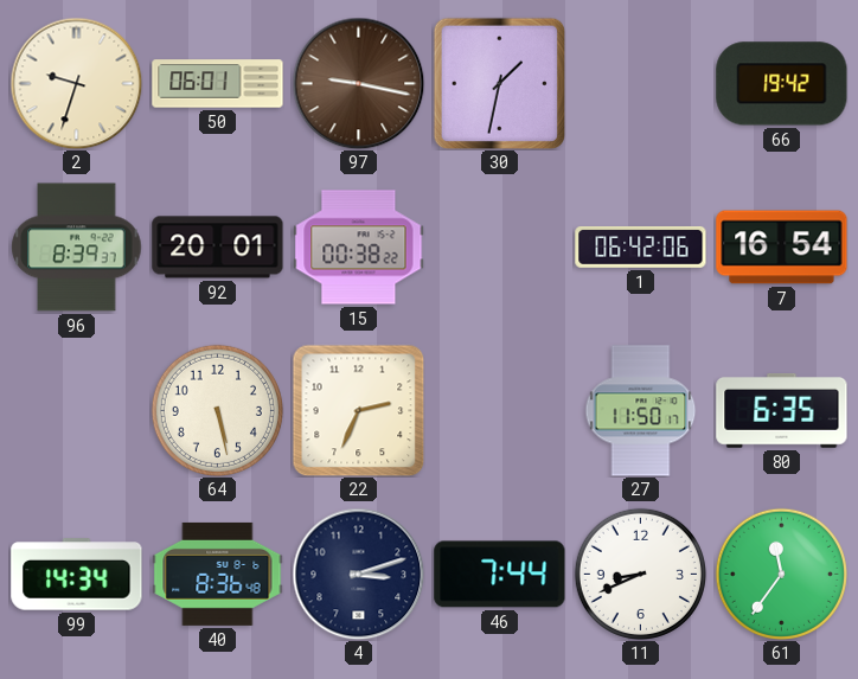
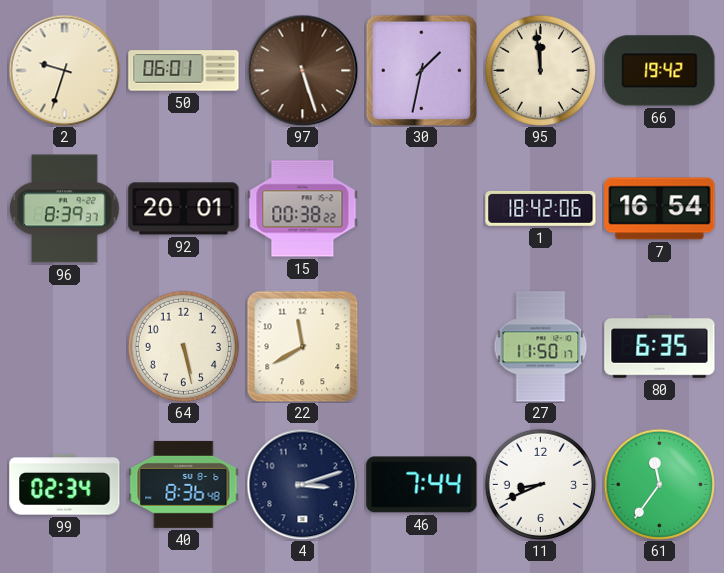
97: 9:17 -> 5:27 (302, 70)
95: none -> 11:59 (540, 70)
1: 06:42 -> 18:42 (541, 208)
22: 2:34 -> 11:40 (302, 346)
99: 14:34 -> 02:34 (65, 485)
